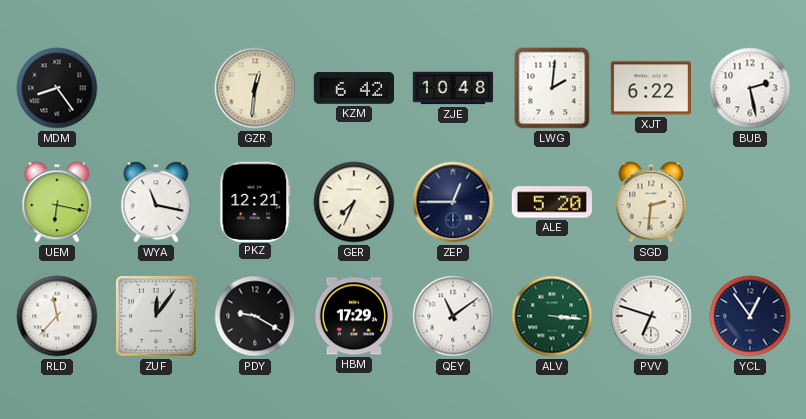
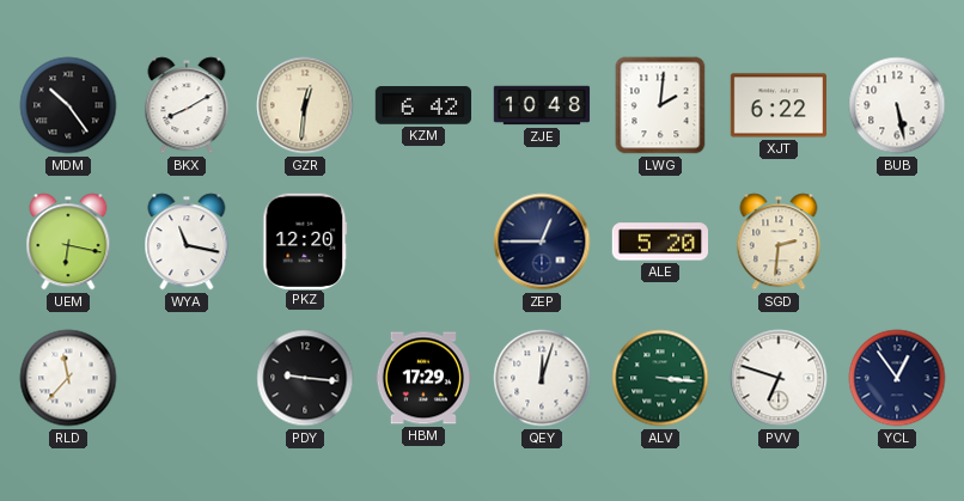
MDM: 8:24 -> 10:24 (68, 105)
BKX: none -> 8:10 (187, 105)
BUB: 2:28 -> 5:28 (897, 105)
PKZ: 12:21 -> 12:20 (305, 240)
GER: 7:34 -> none (354, 202)
ZUF: 12:06 -> none (156, 316)
PDY: 9:20 -> 9:16 (305, 378)
QEY: 11:09 -> 12:03 (542, 378)
